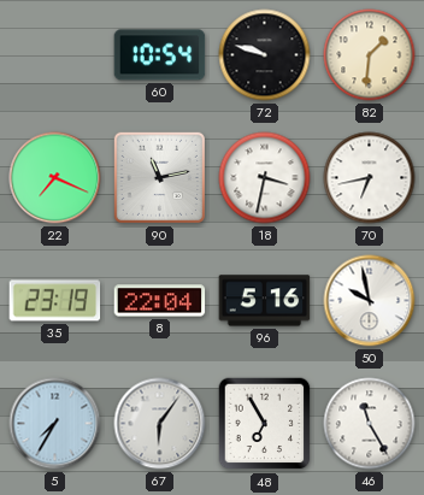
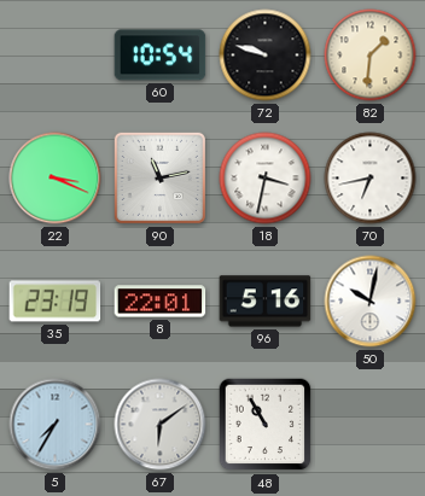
22: 7:19 -> 3:19 (56, 179)
8: 22:04 -> 22:01 (161, 302)
50: 9:58 -> 10:02 (371, 302)
67: 6:06 -> 6:09 (161, 425)
48: 6:55 -> 10:55 (266, 425)
46: 11:25 -> none (370, 424)
